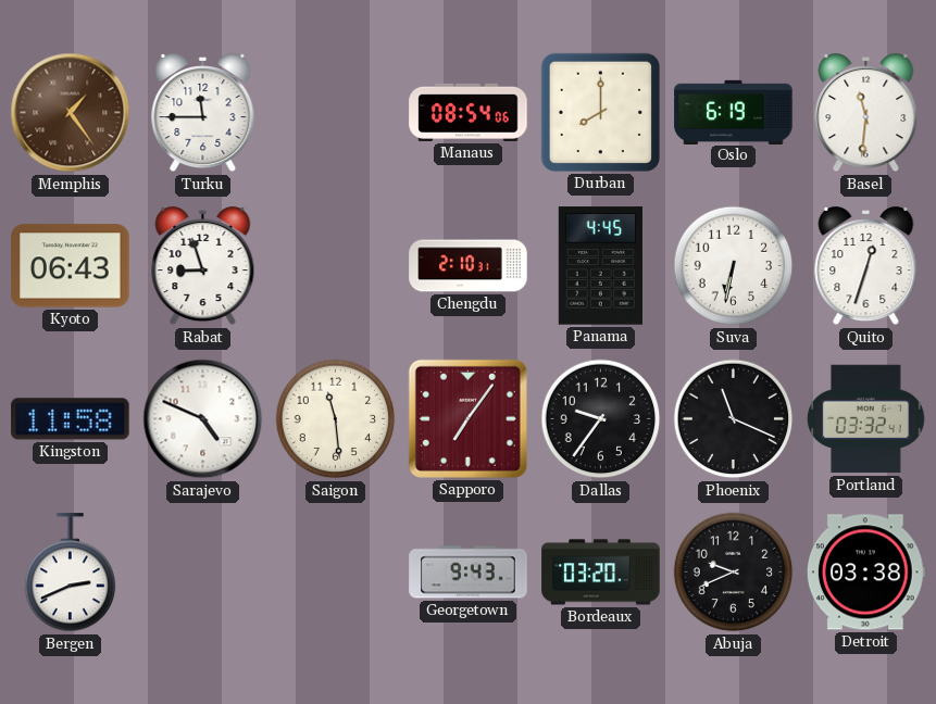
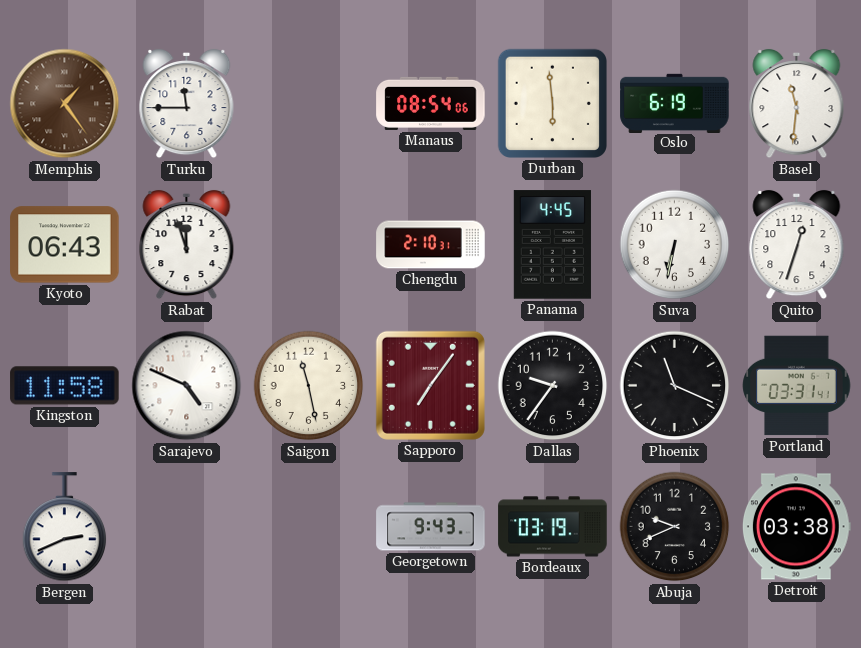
Durban: 8:00 -> 5:59 (552, 103)
Rabat: 8:57 -> 11:57 (187, 245)
Saigon: 11:29 -> 11:28 (309, 386)
Portland: 03:32 -> 03:31 (797, 386)
Bordeaux: 03:20 -> 03:19 (553, 527)
